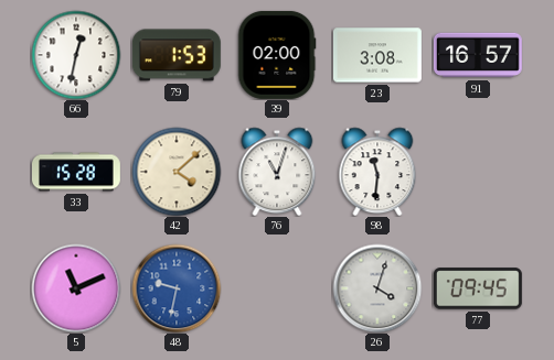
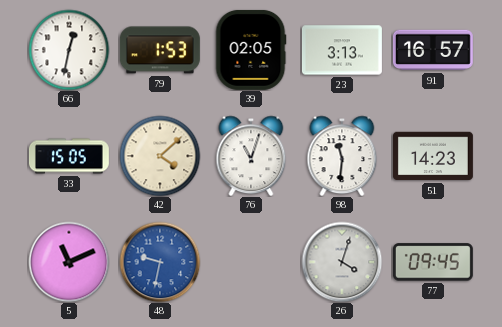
39: 02:00 -> 02:05 (251, 50)
23: 3:08 -> 3:13 (342, 50)
33: 15:28 -> 15:05 (69, 156)
51: none -> 14:23 (433, 156)
